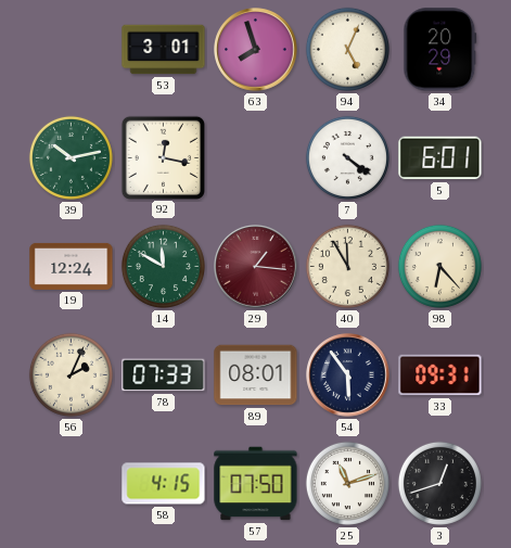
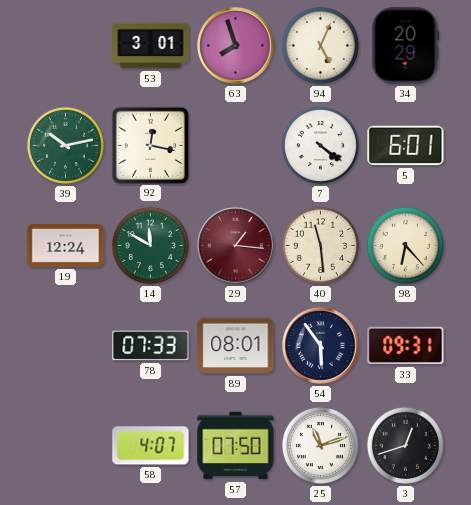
40: 11:55 -> 11:29 (320, 245)
56: 2:04 -> none (71, 374)
58: 4:15 -> 4:07 (151, 446)
